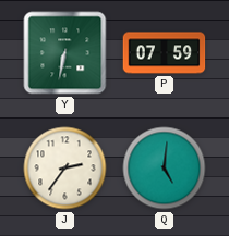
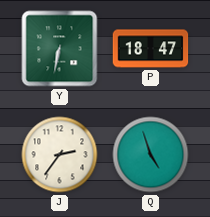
P: 07:59 -> 18:47 (151, 49)
Q: 5:01 -> 4:57 (151, 155)
